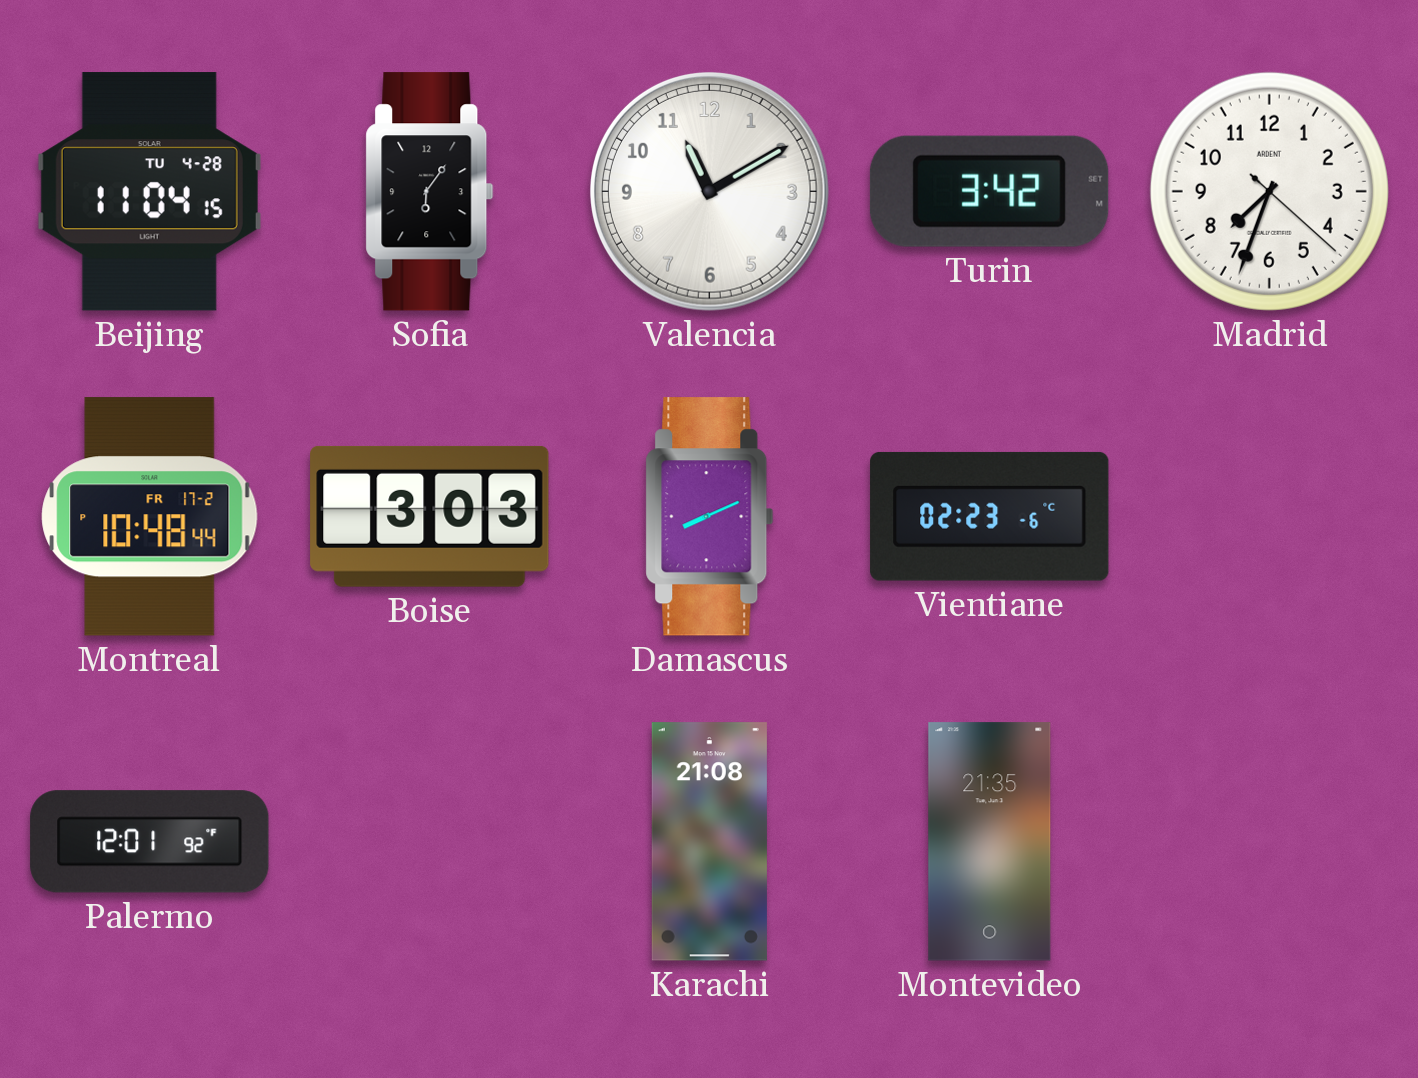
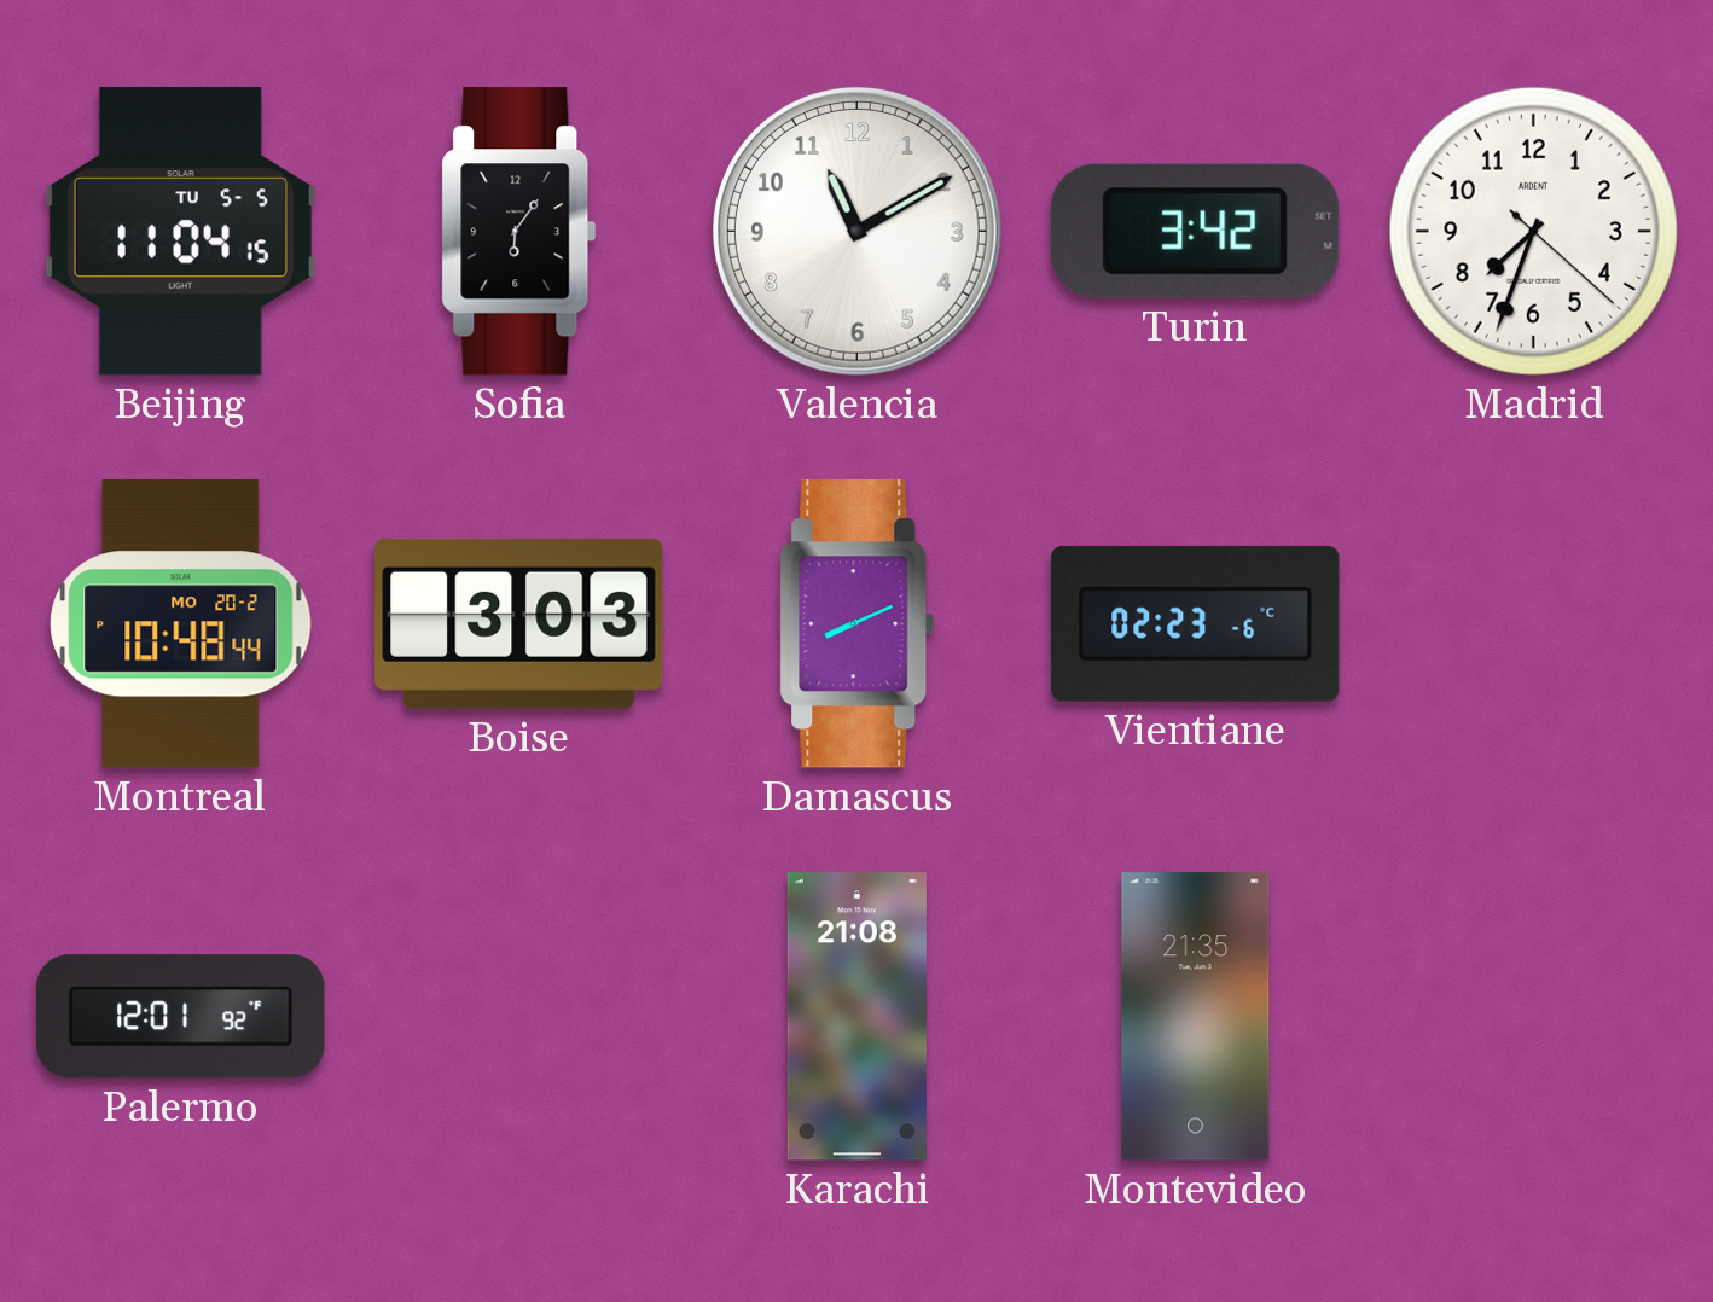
Beijing date: TU 4-28 -> TU 5-5 (180, 232)
Montreal date: FR 17-2 -> MO 20-2 (181, 624)
